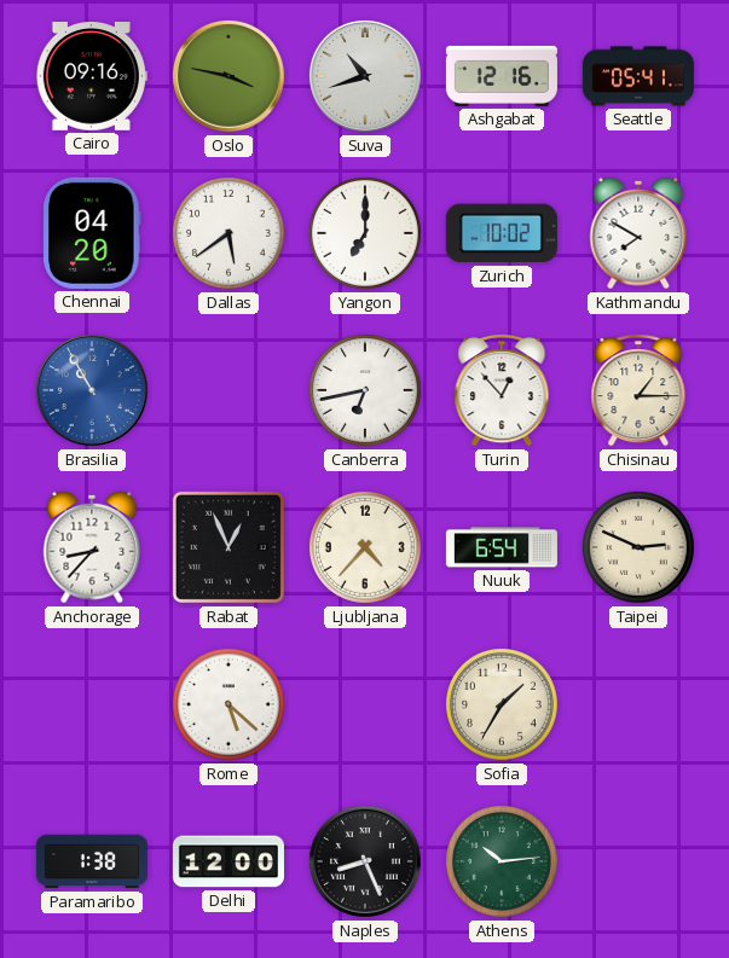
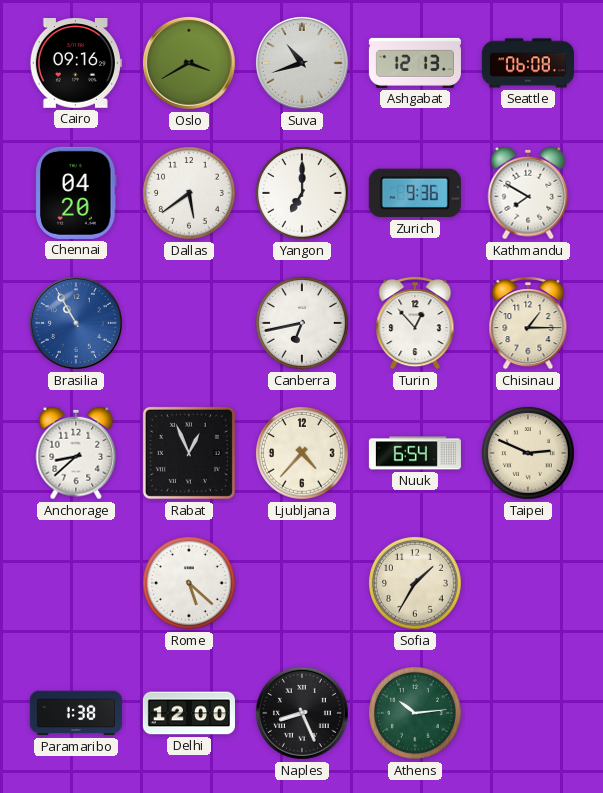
Oslo: 3:47 -> 3:40 (189, 63)
Ashgabat: 12:16 -> 12:13 (415, 63)
Seattle: 05:41 -> 06:08 (528, 63)
Zurich: 10:02 -> 9:36 (415, 193)
Anchorage: 8:37 -> 8:38 (76, 453)
